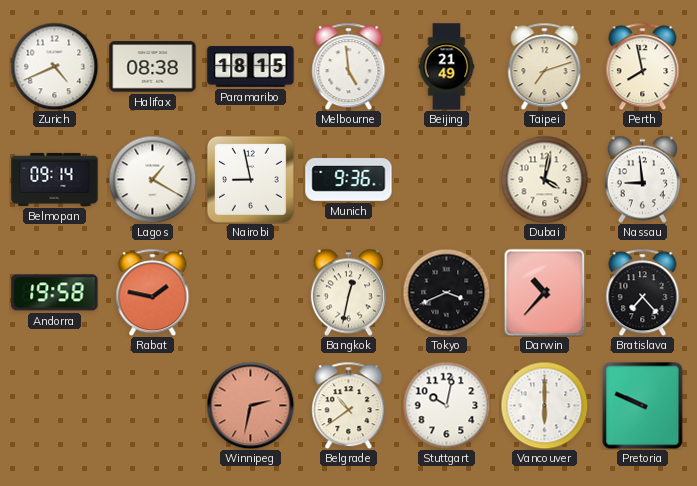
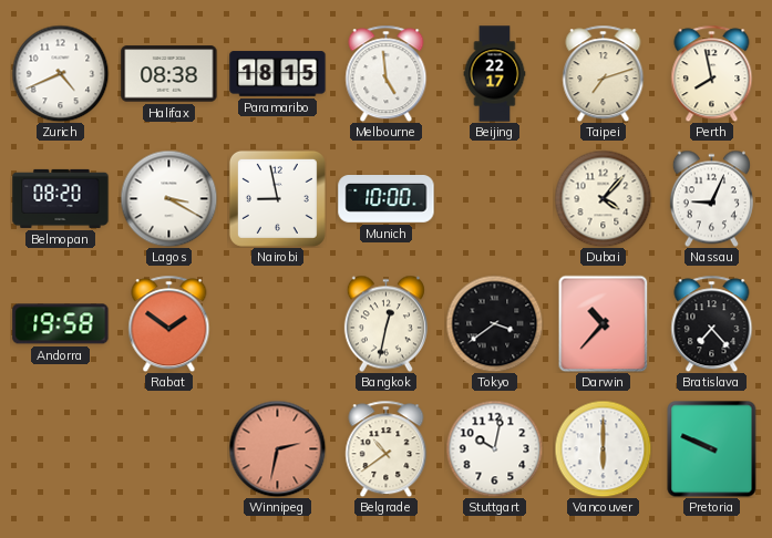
Beijing: 21:49 -> 22:17 (495, 74)
Belmopan: 09:14 -> 08:20 (61, 198)
Lagos: 1:20 -> 3:20 (168, 198)
Munich: 9:36 -> 10:00 (387, 199)
Dubai: 4:02 -> 4:07 (603, 198)
Nassau: 8:59 -> 9:04 (711, 198)
Rabat: 1:47 -> 1:51 (169, 323)
Tokyo: 3:41 -> 3:39 (494, 323)
